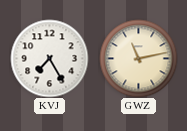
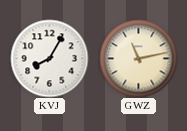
KVJ: 7:25 -> 8:05 (49, 58)
